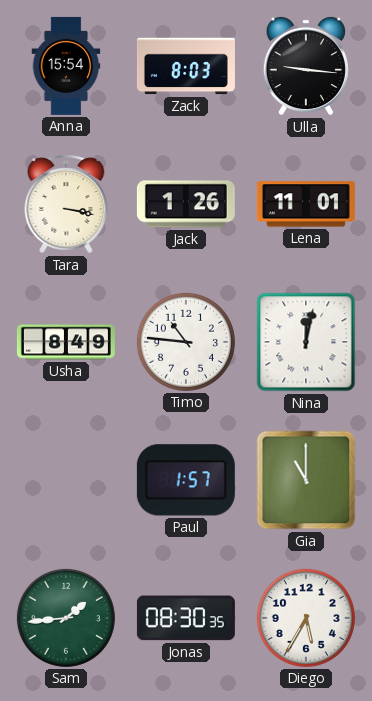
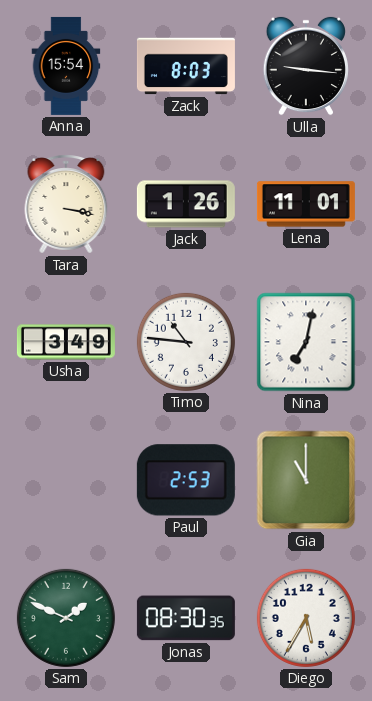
Usha: 8:49 -> 3:49 (66, 342)
Nina: 12:02 -> 7:02 (306, 342)
Paul: 1:57 -> 2:53 (186, 480)
Sam: 1:44 -> 1:49 (66, 618)
